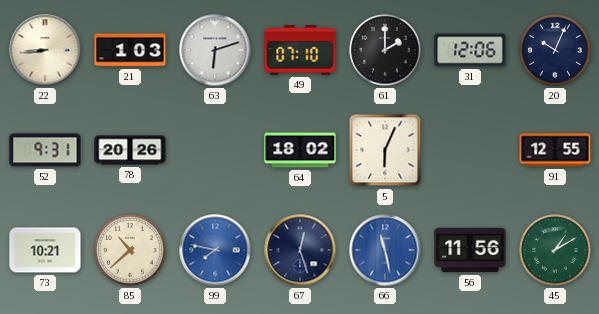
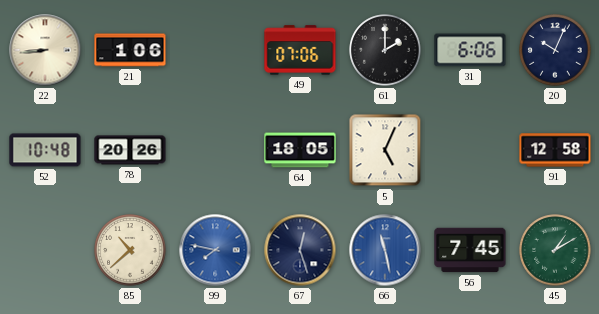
21: 1:03 -> 1:06 (130, 50)
63: 6:12 -> none (215, 50)
49: 07:10 -> 07:06 (300, 50)
31: 12:06 -> 6:06 (470, 50)
52: 9:31 -> 10:48 (45, 150)
64: 18:02 -> 18:05 (300, 150)
5: 6:04 -> 5:04 (385, 150)
91: 12:55 -> 12:58 (555, 150)
73: 10:21 -> none (45, 250)
56: 11:56 -> 7:45 (470, 250)
